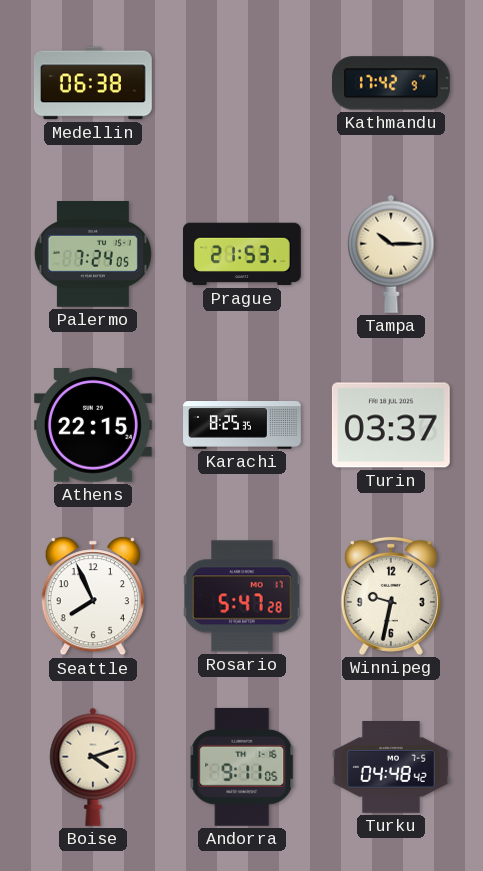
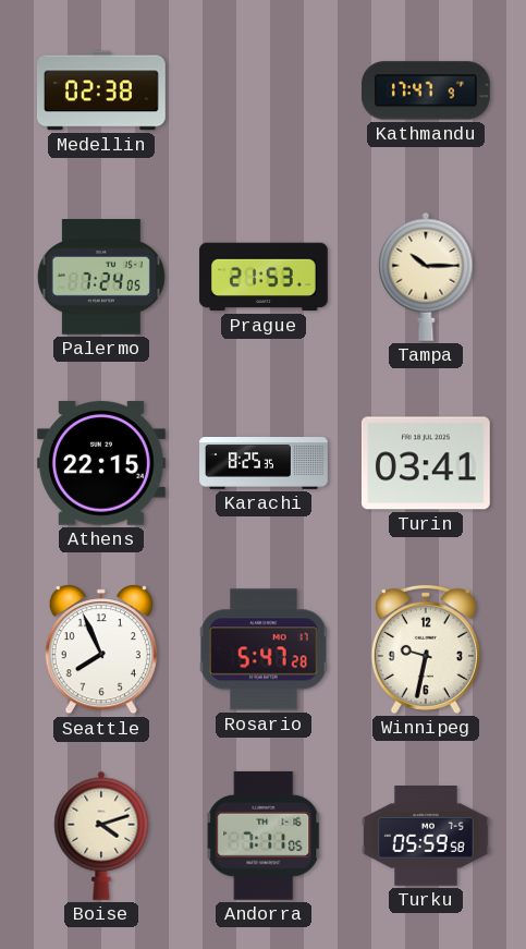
Medellin: 06:38 -> 02:38 (102, 90)
Kathmandu: 17:42 -> 17:47 (426, 90)
Turin: 03:37 -> 03:41 (426, 463)
Andorra: 9:11 -> 7:11 (264, 836)
Turku: 04:48 -> 05:59 (427, 837)
